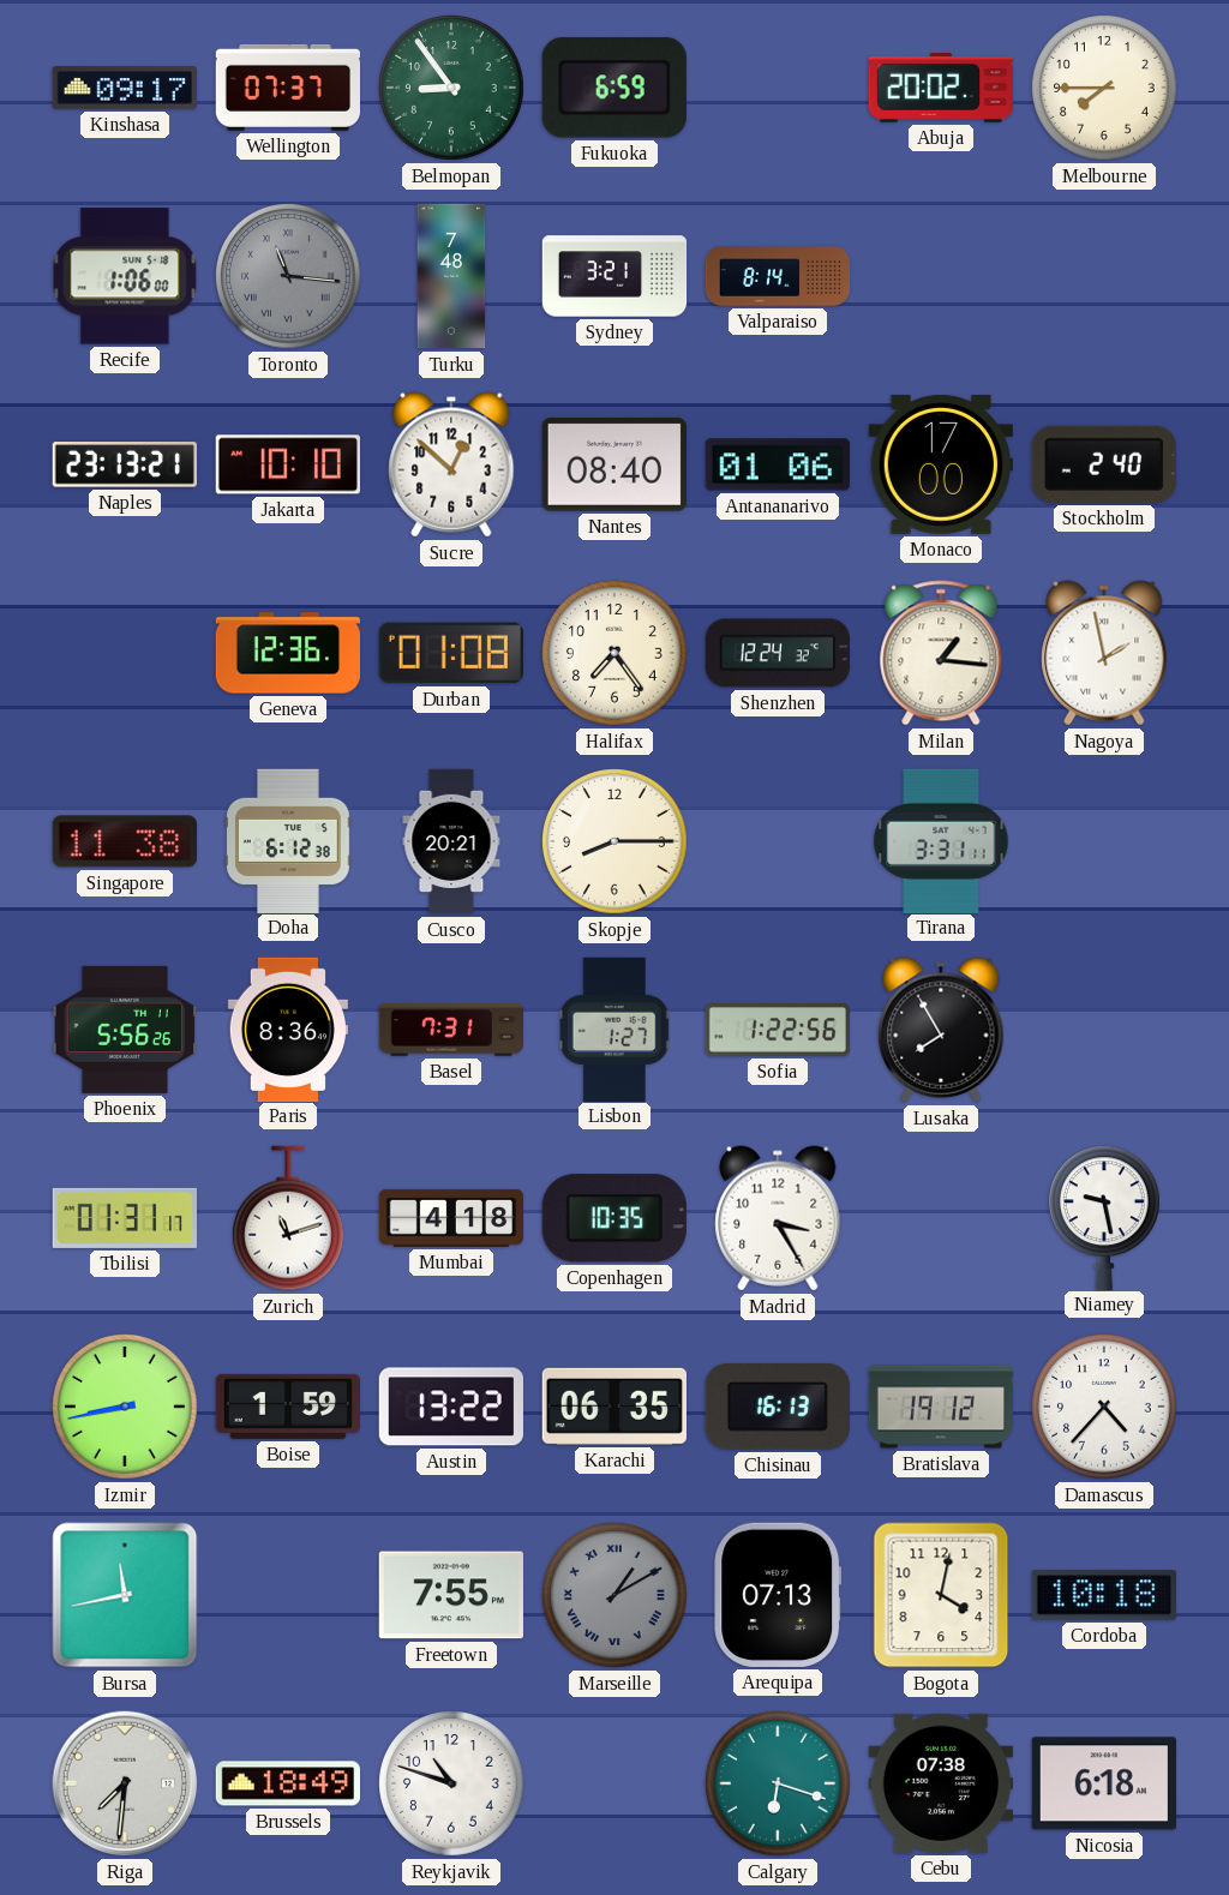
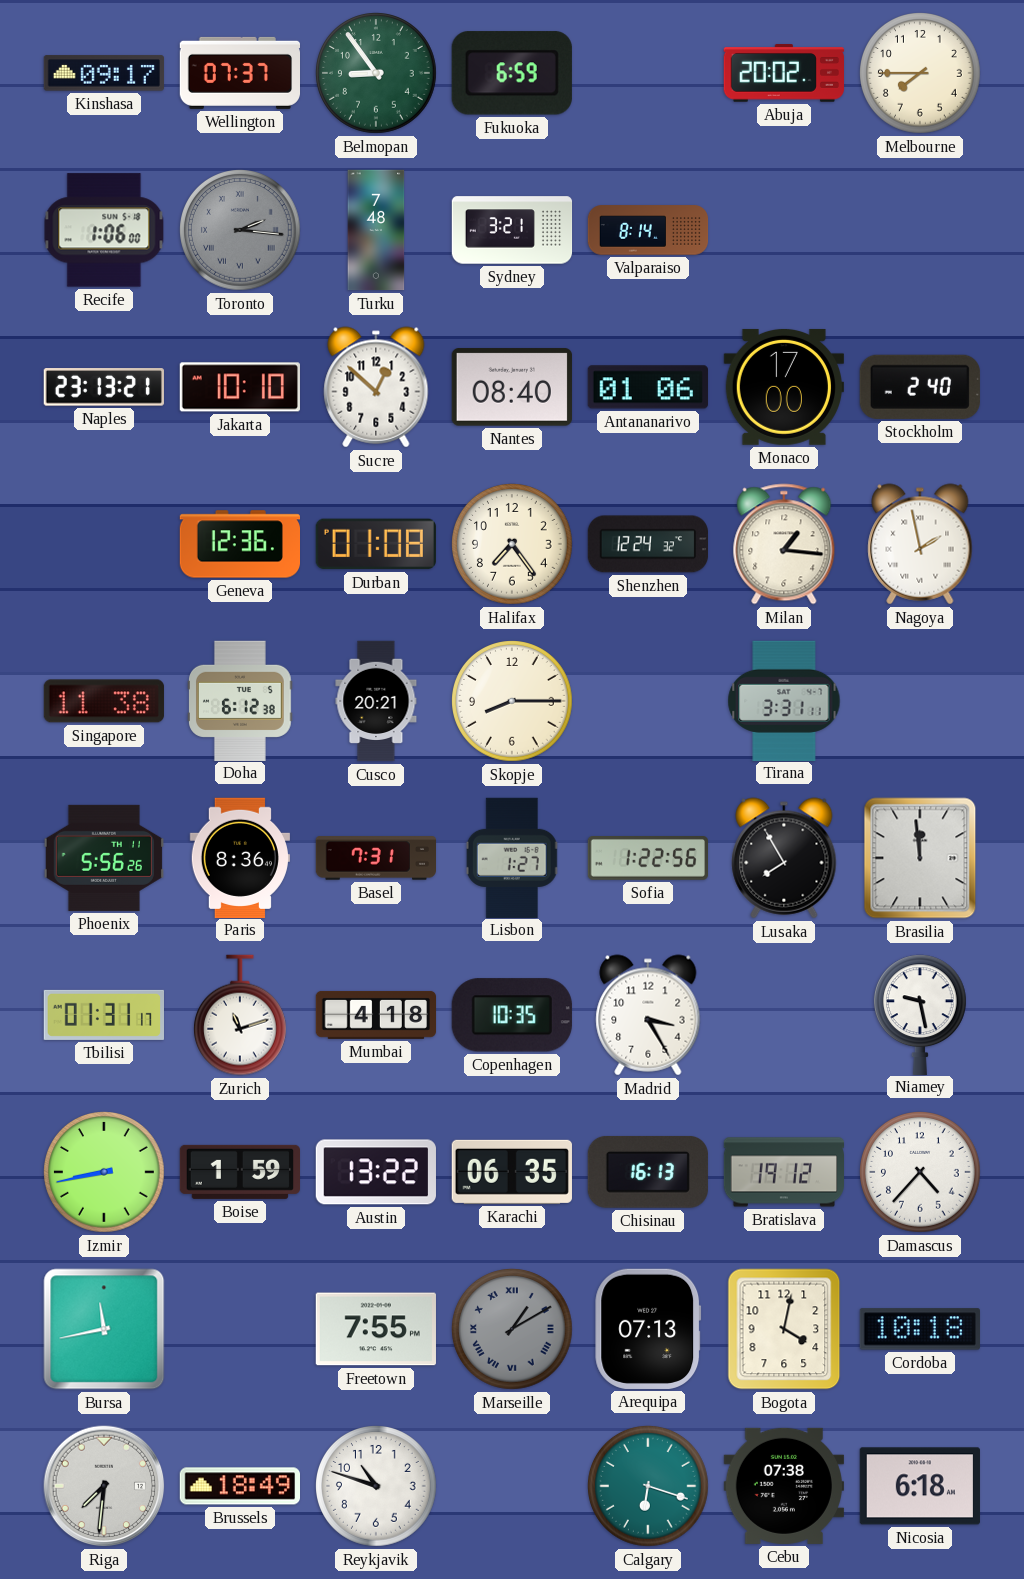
Toronto: 11:16 -> 2:16 (241, 231)
Brasilia: none -> 11:59 (920, 858)
